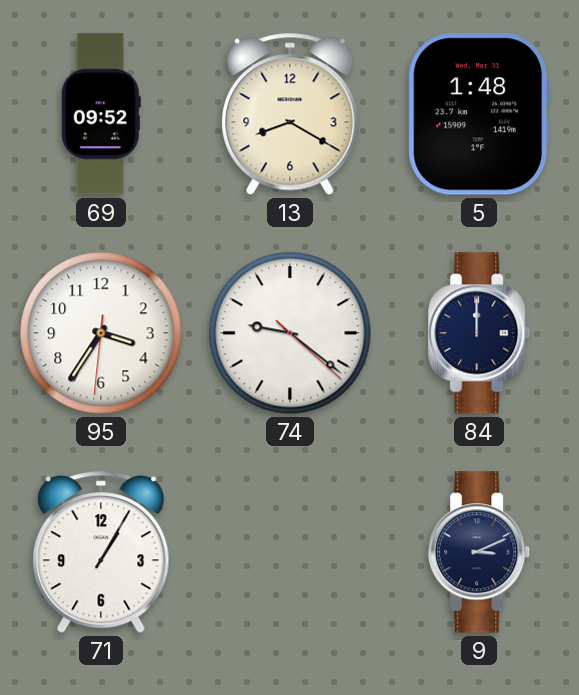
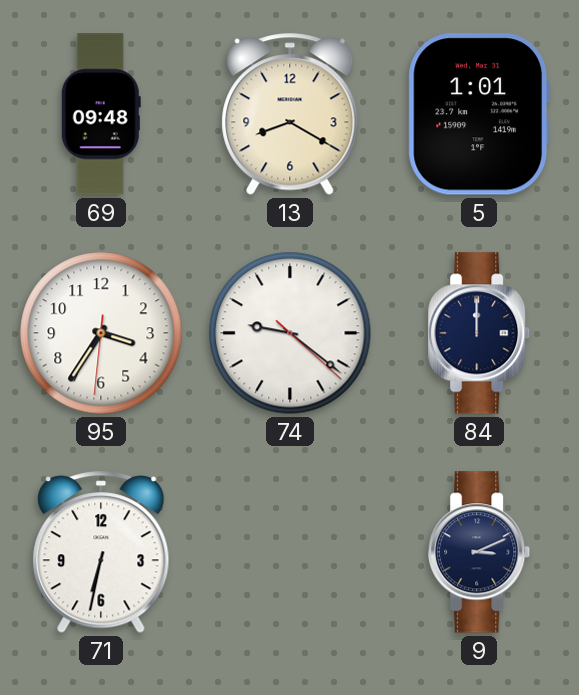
69: 09:52 -> 09:48 (101, 114)
5: 1:48 -> 1:01 (479, 114)
71: 1:05 -> 6:32 (101, 552)
